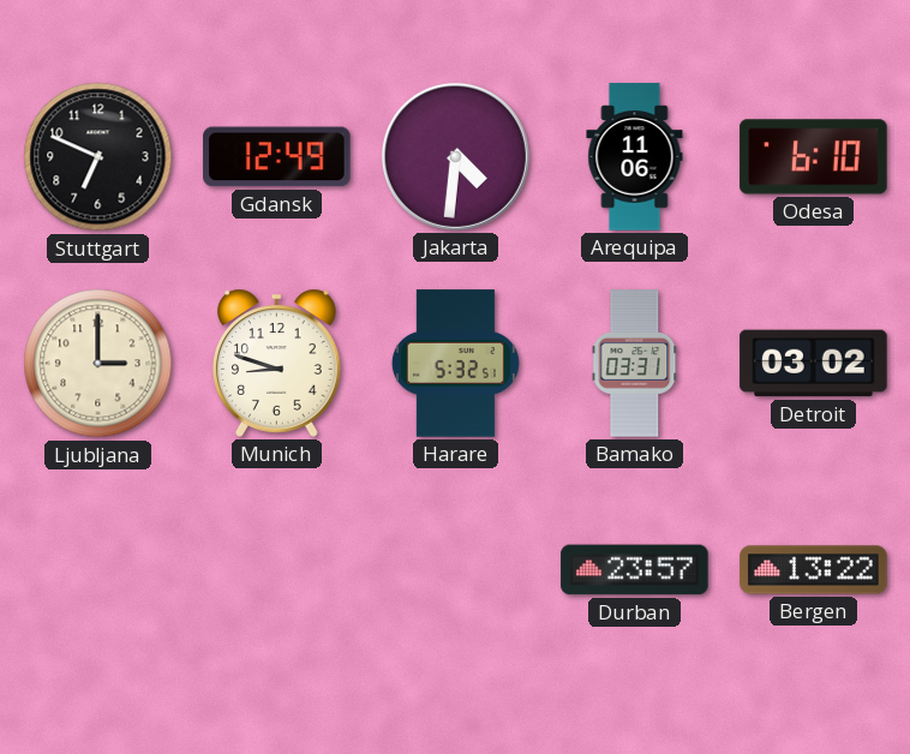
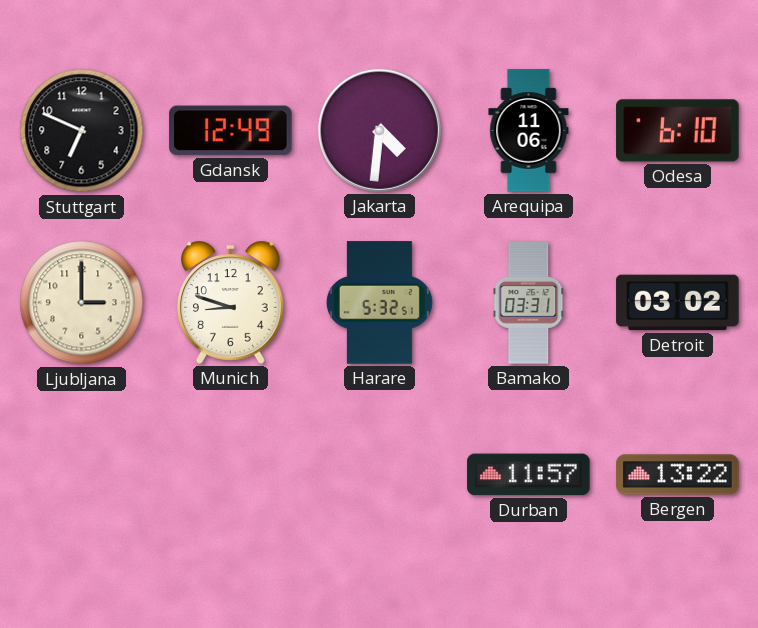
Durban: 23:57 -> 11:57 (529, 475)
